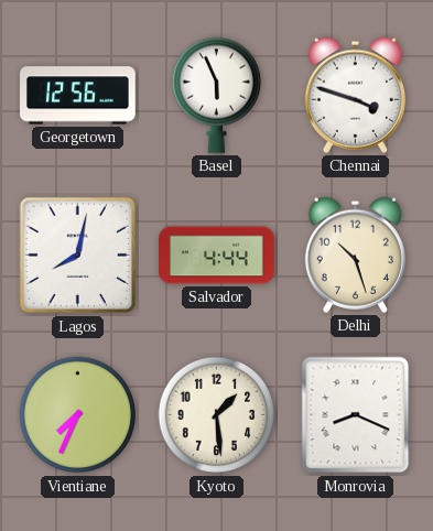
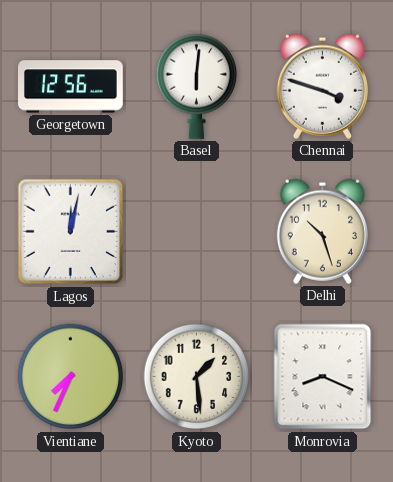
Basel: 5:56 -> 6:01 (196, 86)
Lagos: 8:02 -> 12:02 (71, 232)
Salvador: 4:44 -> none (217, 256)
